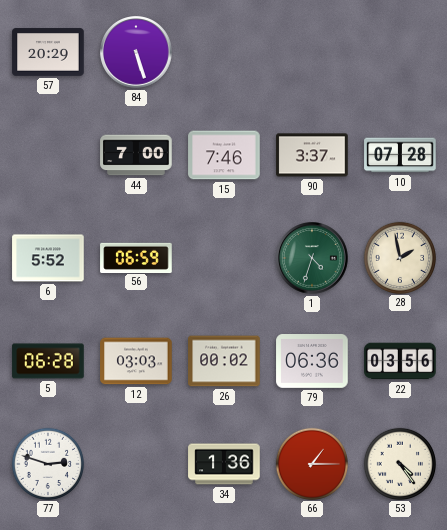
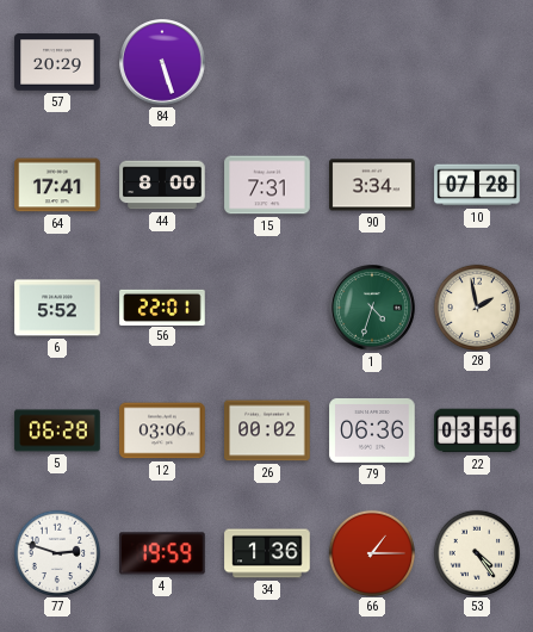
64: none -> 17:41 (57, 185)
44: 7:00 -> 8:00 (162, 185)
15: 7:46 -> 7:31 (267, 185)
90: 3:37 -> 3:34 (372, 185)
56: 06:59 -> 22:01 (162, 306)
12: 03:03 -> 03:06 (162, 430)
4: none -> 19:59 (162, 553)
